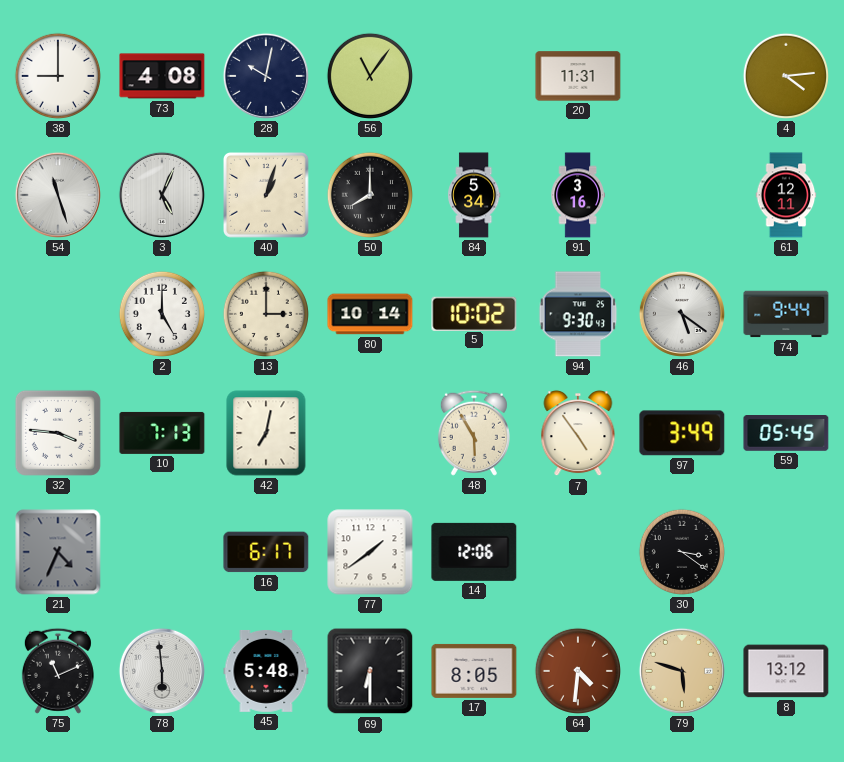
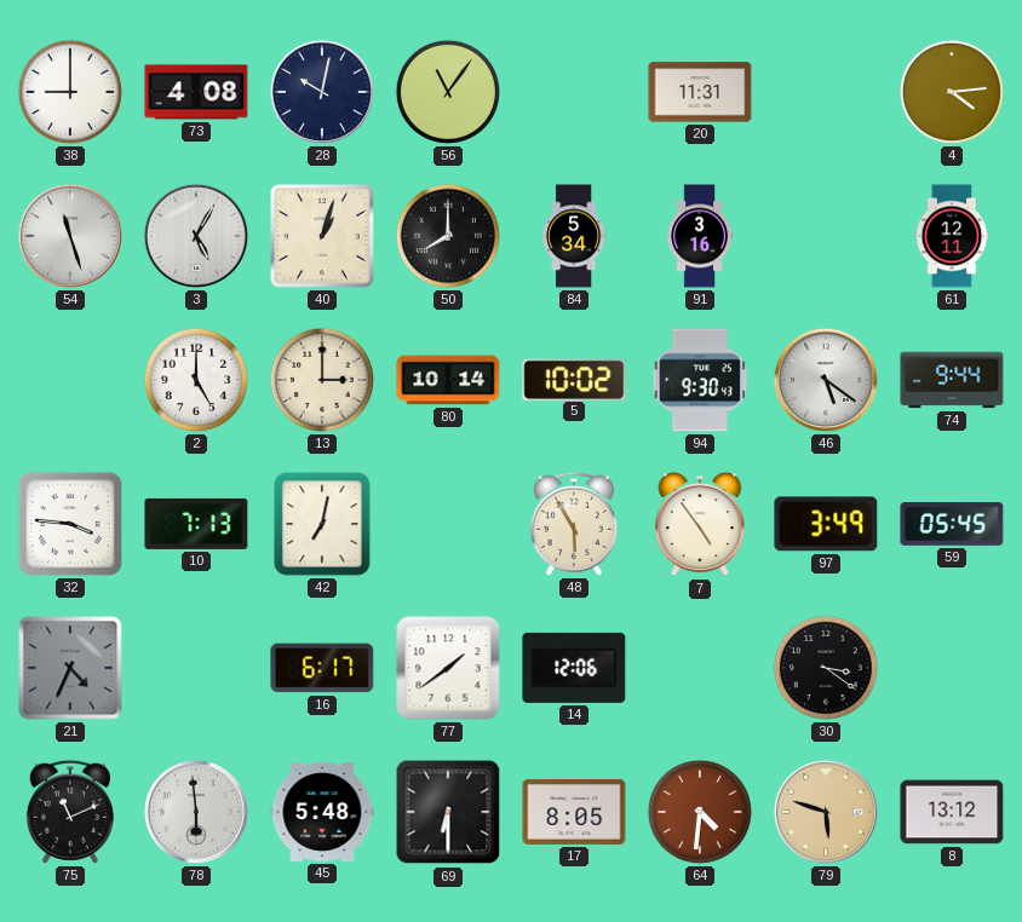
3: 5:04 -> 5:05 (196, 236)
